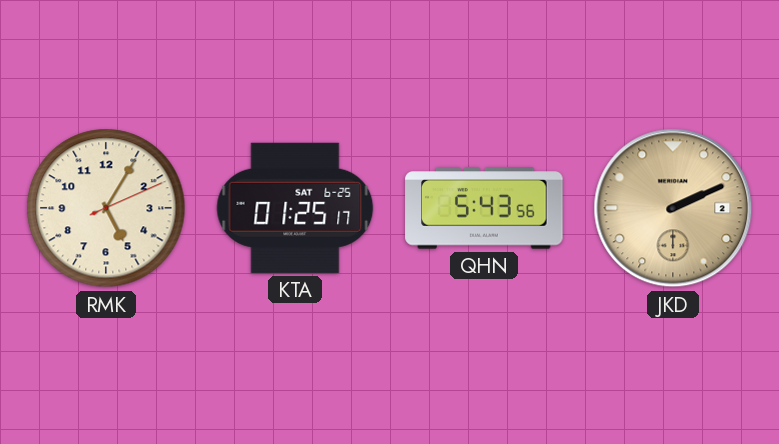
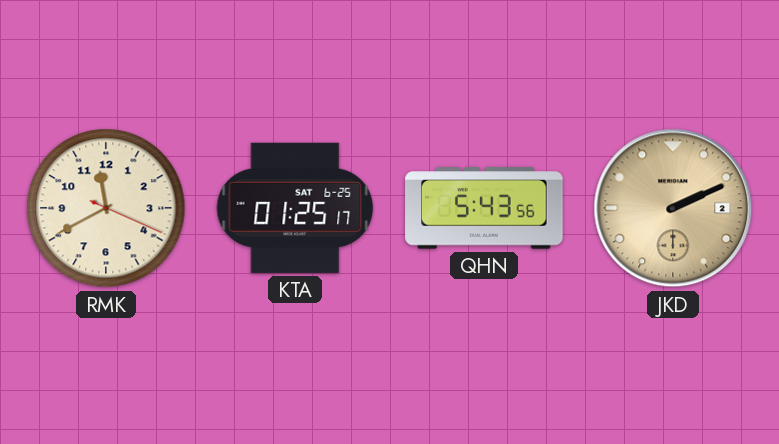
RMK: 5:05 -> 11:40 (106, 208)
